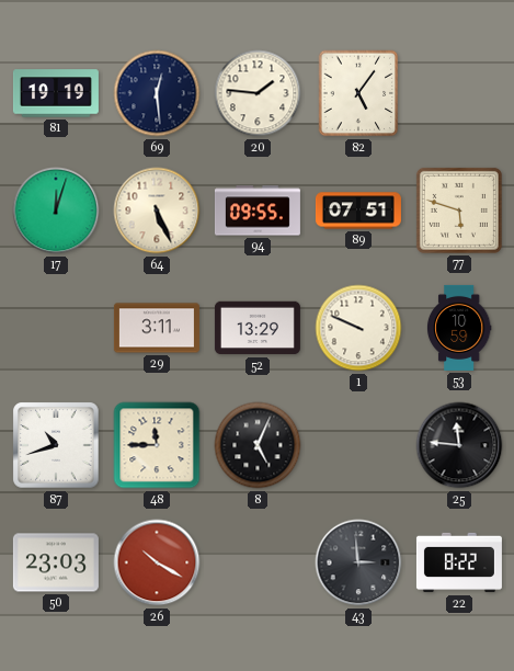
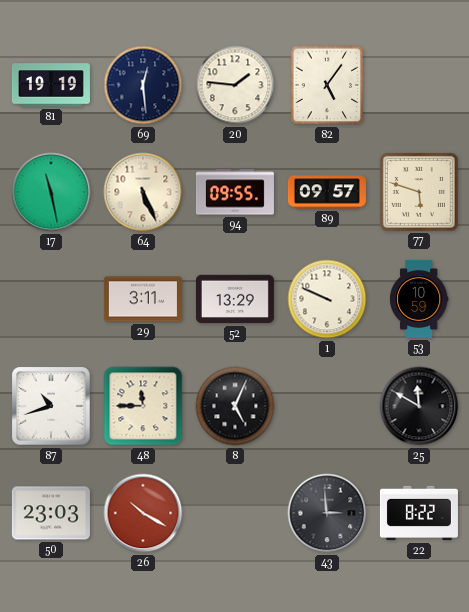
17: 12:03 -> 11:28 (51, 192)
89: 07:51 -> 09:57 (327, 192)
25: 11:46 -> 11:50 (419, 406)
